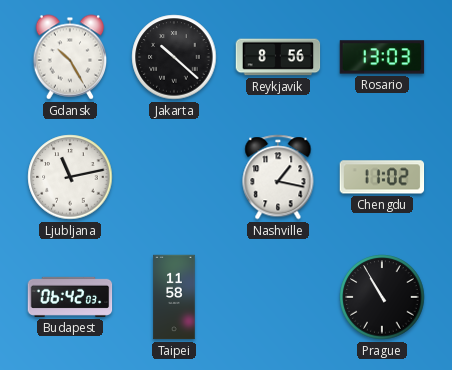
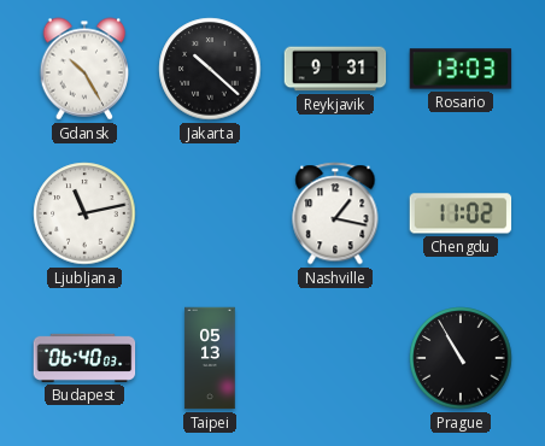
Reykjavik: 8:56 -> 9:31 (335, 69)
Budapest: 06:42 -> 06:40 (84, 358)
Taipei: 11:58 -> 05:13 (210, 358)
